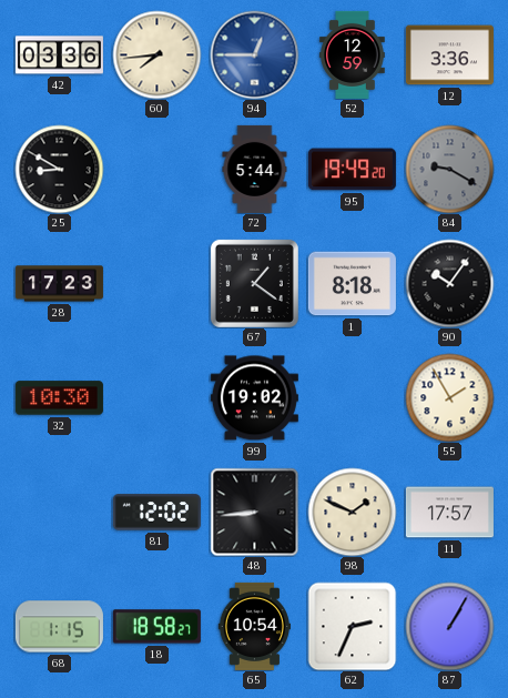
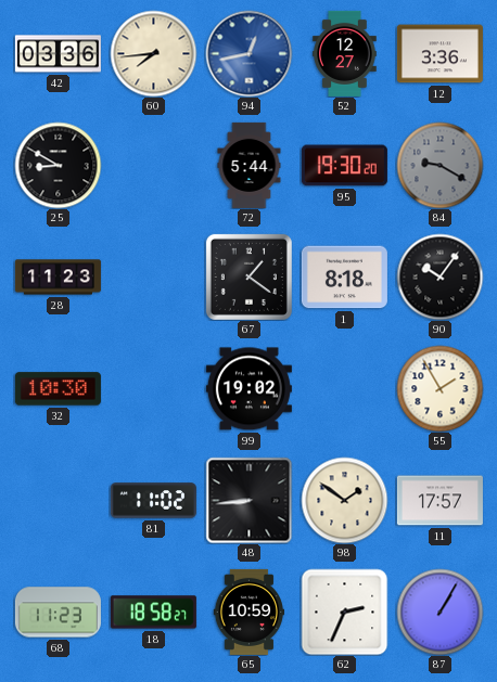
94: 12:45 -> 12:43 (248, 53)
52: 12:59 -> 12:27 (345, 53)
95: 19:49 -> 19:30 (344, 166)
28: 17:23 -> 11:23 (58, 278)
81: 12:02 -> 11:02 (153, 501)
98: 1:49 -> 1:51 (344, 500)
68: 1:15 -> 11:23 (58, 613)
65: 10:54 -> 10:59 (250, 612)
